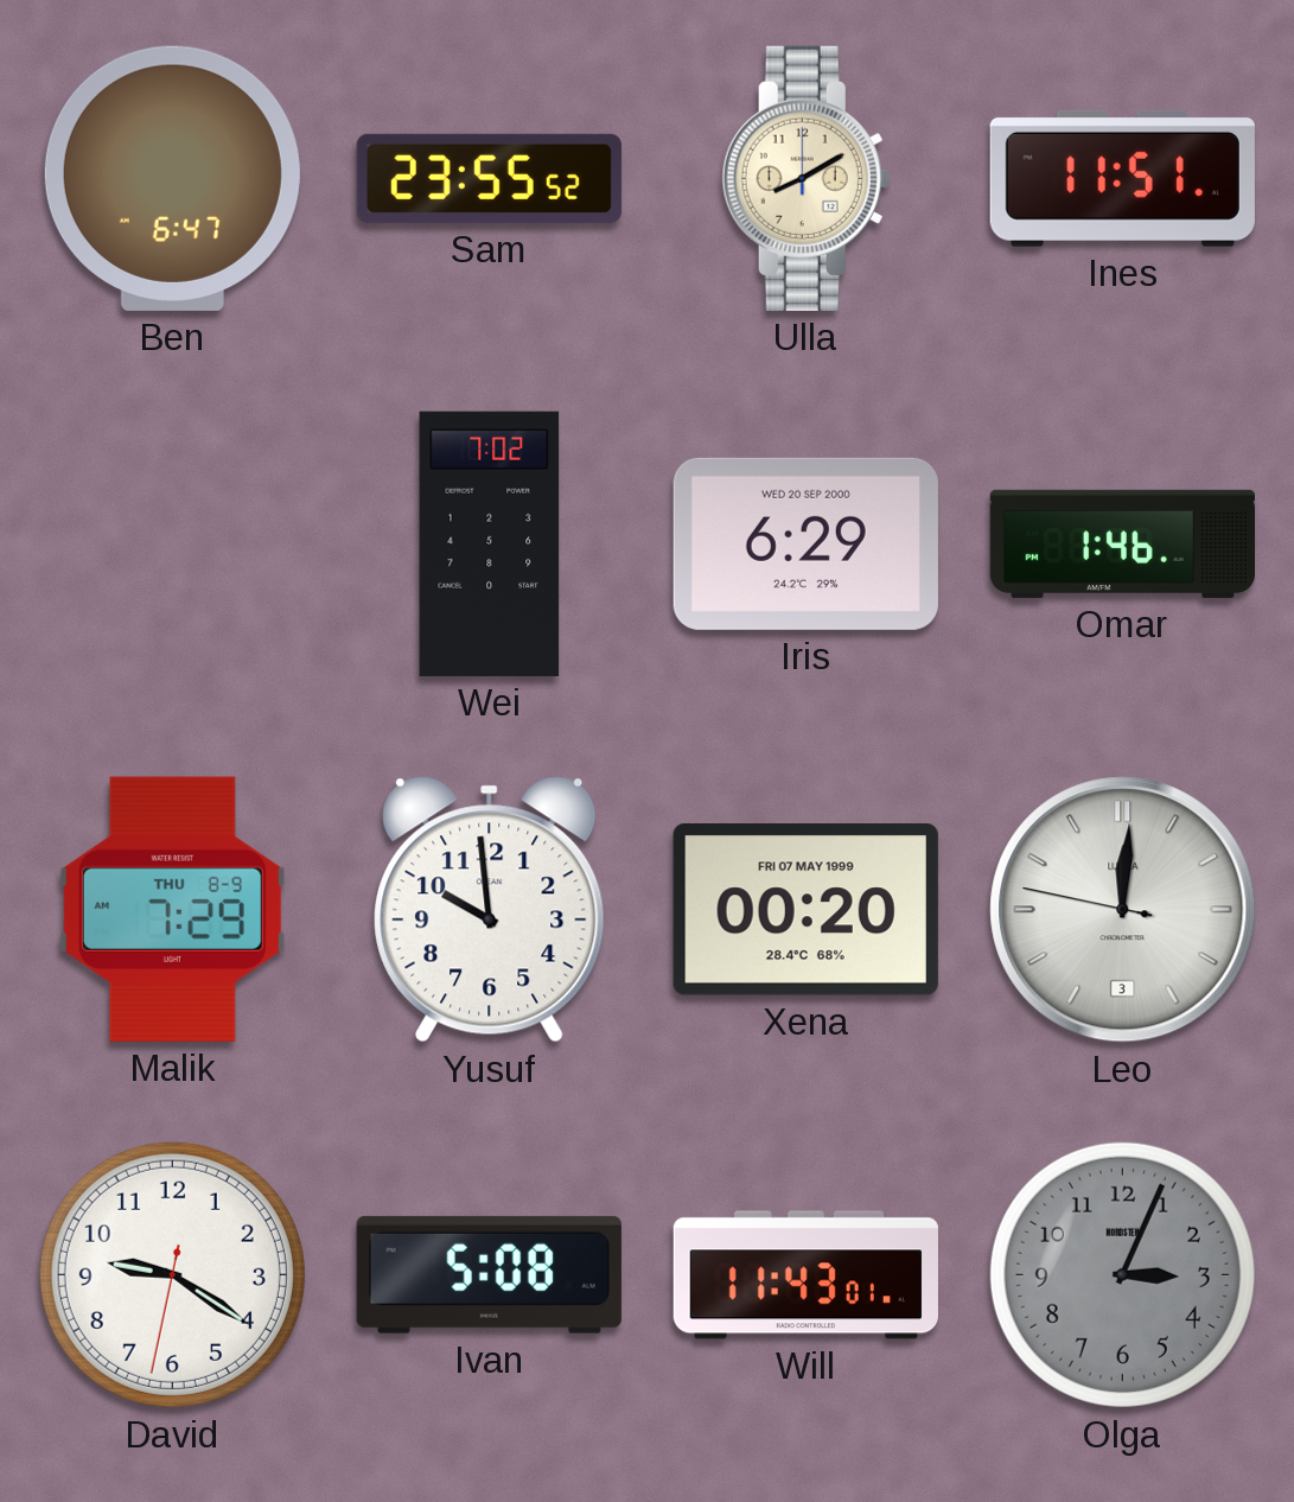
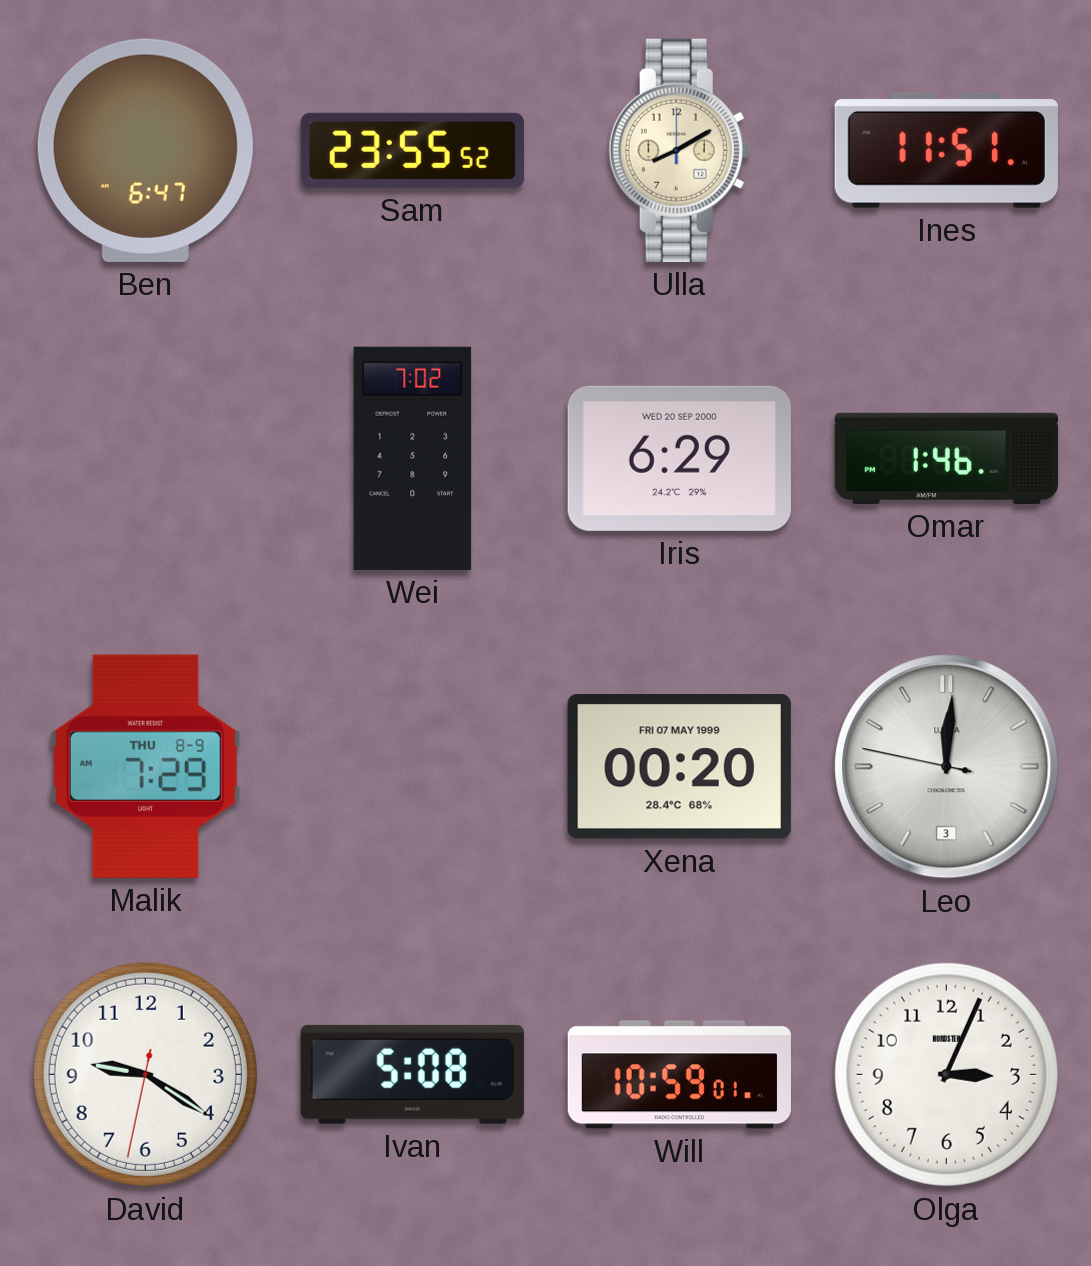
Yusuf: 9:59 -> none (490, 910)
Will: 11:43 -> 10:59 (679, 1075)
Olga dial: grey -> white (946, 1074)
